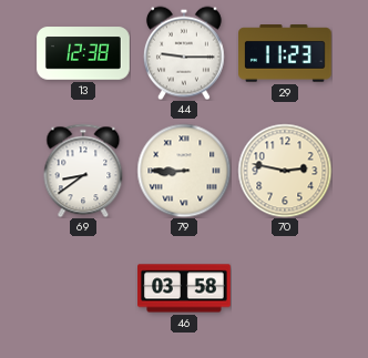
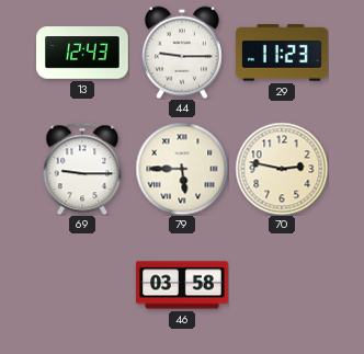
13: 12:38 -> 12:43 (82, 53)
69: 8:39 -> 9:15 (82, 169)
79: 8:45 -> 5:45 (182, 169)
